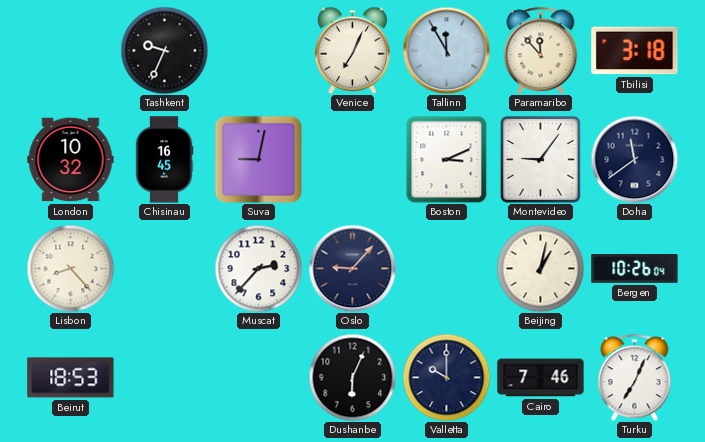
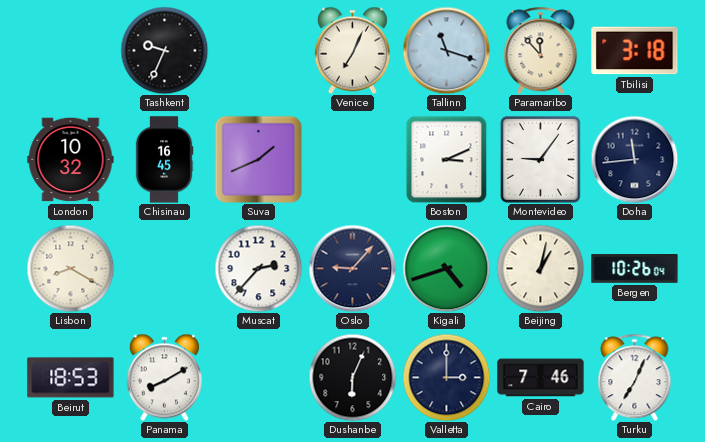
Tallinn: 11:55 -> 11:18 (446, 50)
Suva: 9:02 -> 1:41 (258, 159)
Doha: 11:39 -> 11:44 (634, 159)
Lisbon: 8:23 -> 8:20 (70, 268)
Kigali: none -> 4:42 (446, 268)
Panama: none -> 8:10 (164, 377)
Valletta: 10:00 -> 3:00 (446, 377)
